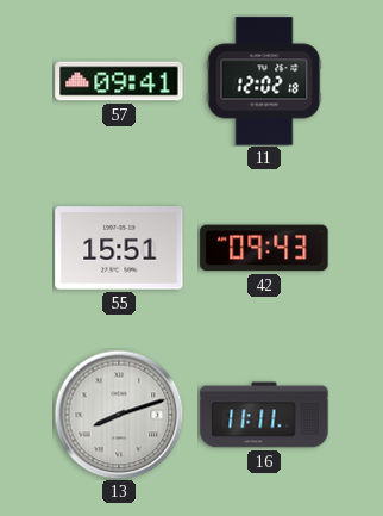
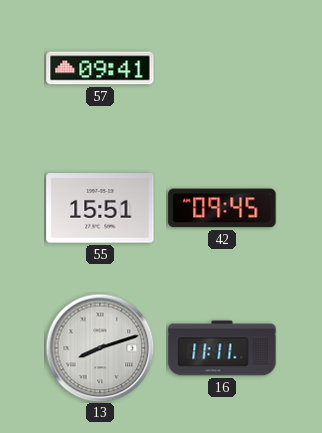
11: 12:02 -> none (264, 81)
42: 09:43 -> 09:45 (222, 208)
